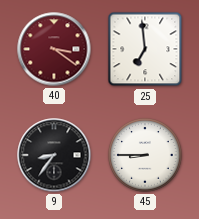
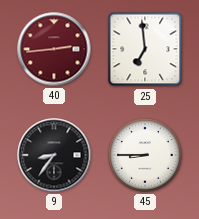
40: 3:21 -> 2:44 (54, 49)
